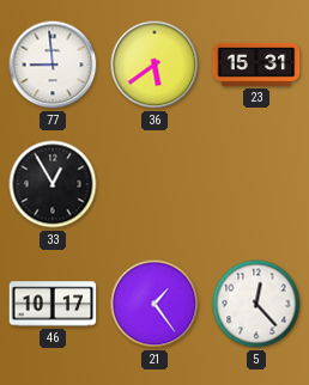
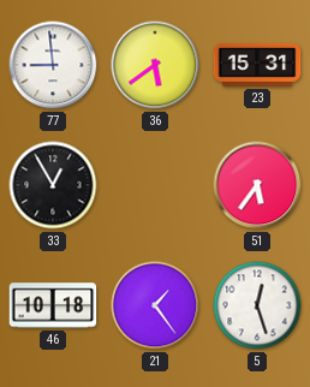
51: none -> 5:36 (257, 185)
46: 10:17 -> 10:18 (53, 305)
5: 12:23 -> 12:27 (257, 305)
